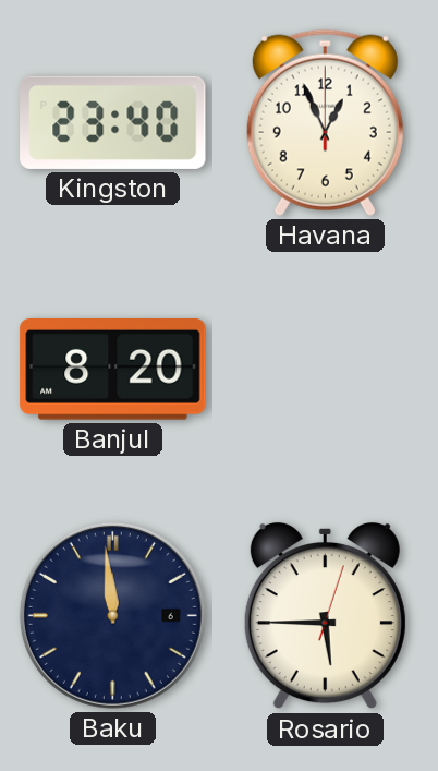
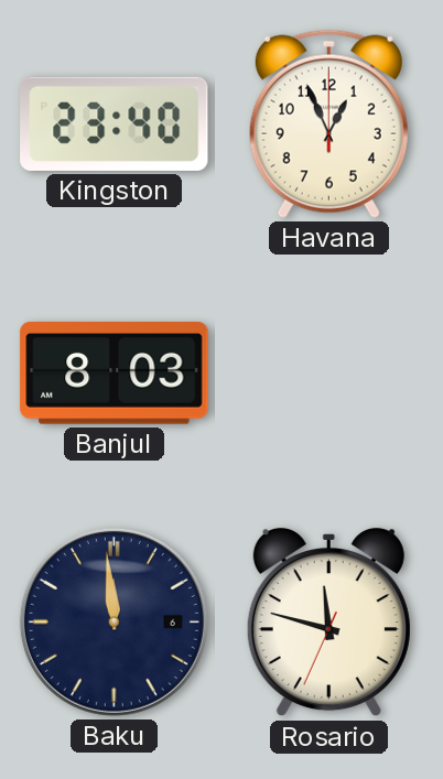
Banjul: 8:20 -> 8:03 (115, 374)
Rosario: 5:45 -> 11:47 (328, 623)
